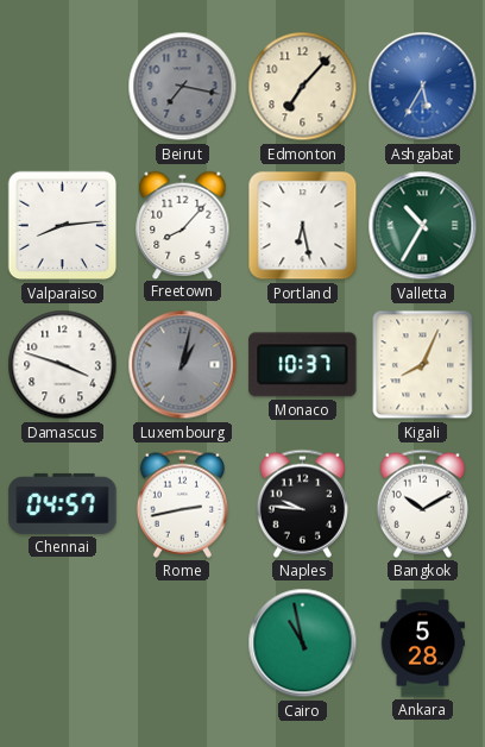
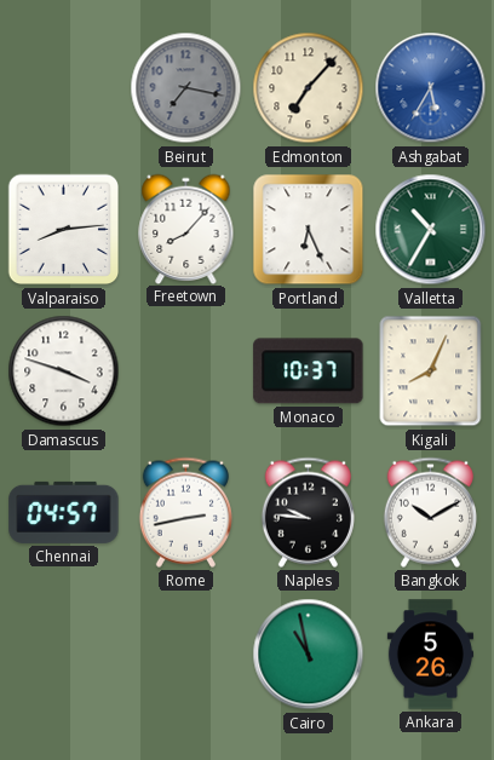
Portland: 6:28 -> 6:26 (309, 230)
Luxembourg: 1:02 -> none (183, 365)
Ankara: 5:28 -> 5:26 (430, 655)
